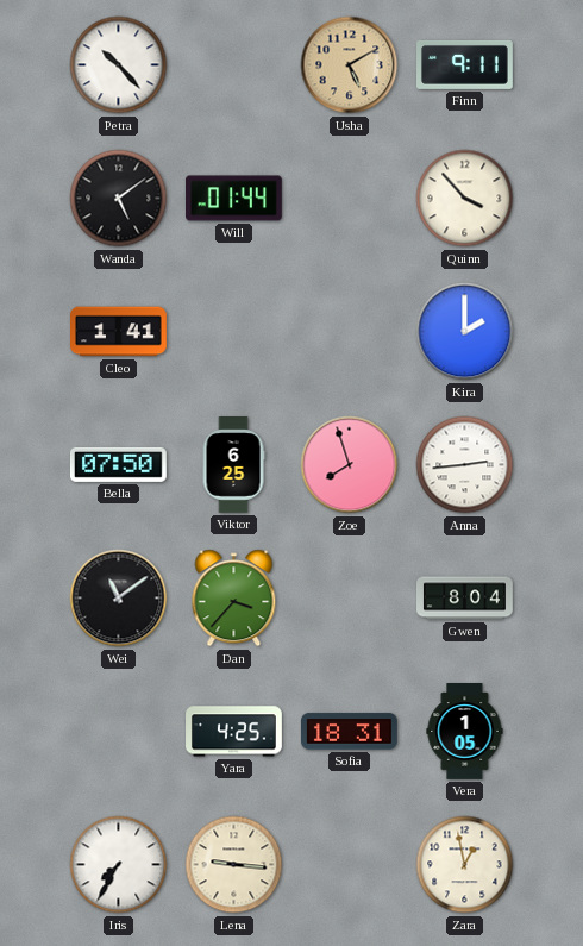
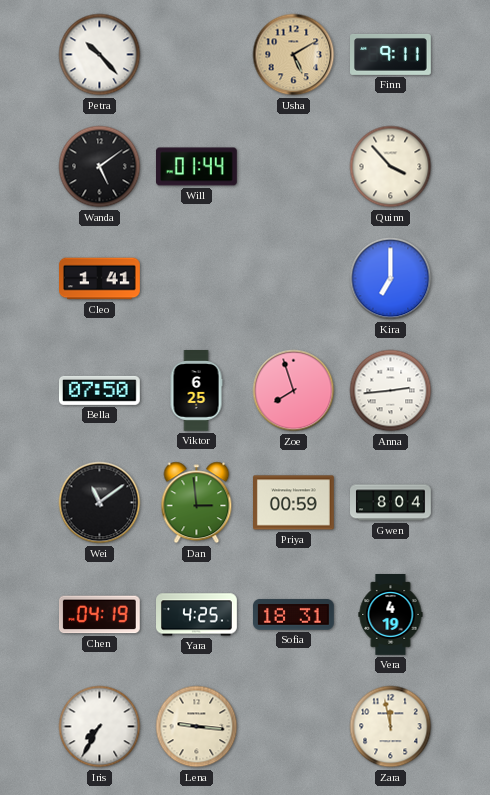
Kira: 2:00 -> 7:00 (391, 279)
Dan: 3:37 -> 2:59 (197, 503)
Priya: none -> 00:59 (294, 503)
Chen: none -> 04:19 (99, 615)
Vera: 1:05 -> 4:19 (391, 615)
Zara: 12:58 -> 11:58 (391, 727)
